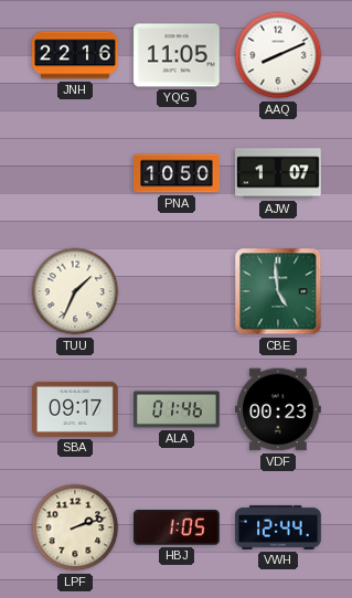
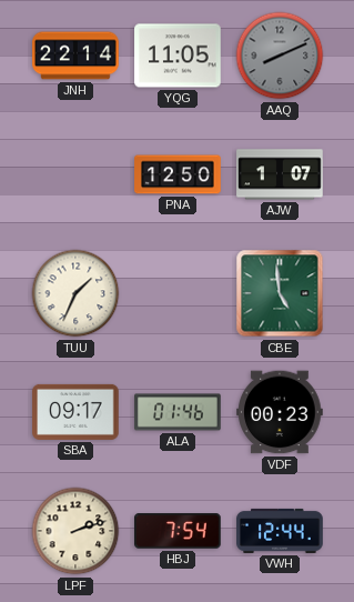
JNH: 22:16 -> 22:14 (75, 56)
AAQ dial: white -> grey (280, 56)
PNA: 10:50 -> 12:50 (178, 174)
HBJ: 1:05 -> 7:54 (179, 531)
